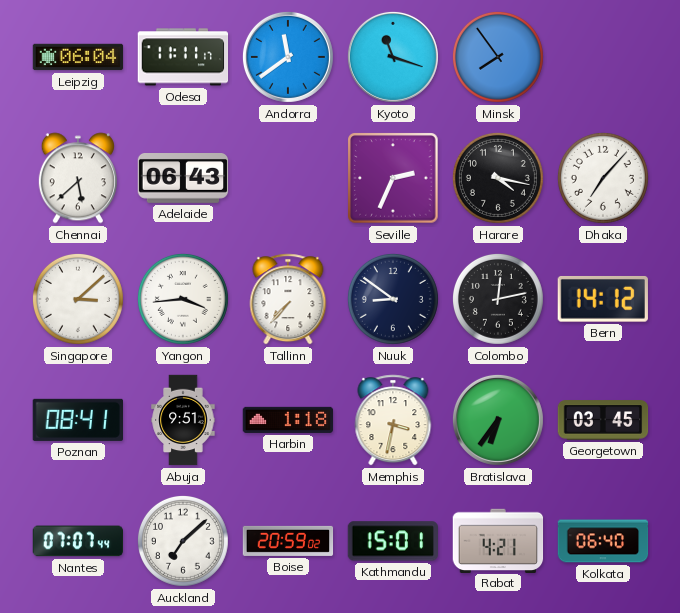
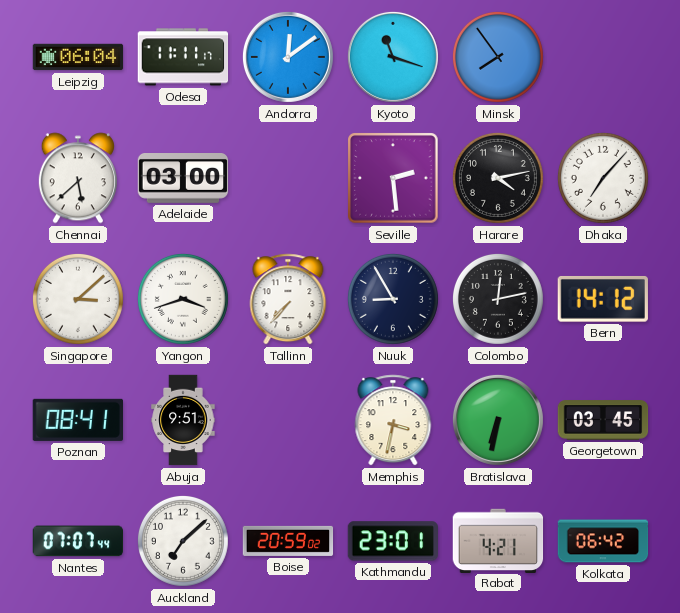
Andorra: 11:39 -> 12:09 (288, 57)
Adelaide: 06:43 -> 03:00 (183, 179)
Seville: 2:34 -> 2:29 (393, 178)
Harare: 4:17 -> 4:13 (498, 178)
Yangon: 3:44 -> 3:42 (183, 299)
Nuuk: 8:51 -> 8:55 (393, 299)
Harbin: 1:18 -> none (288, 420)
Bratislava: 6:36 -> 6:32 (498, 420)
Kathmandu: 15:01 -> 23:01 (392, 541)
Kolkata: 06:40 -> 06:42 (603, 541)
